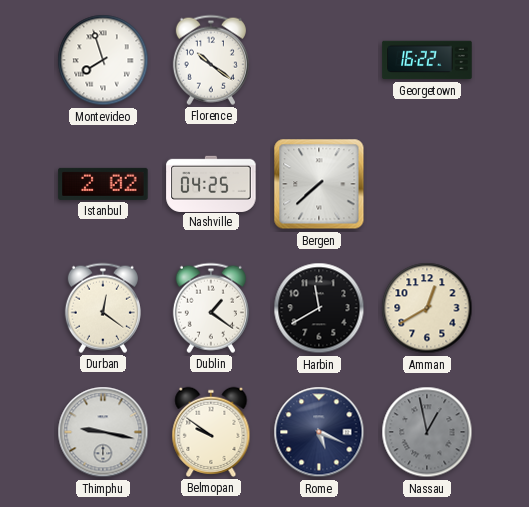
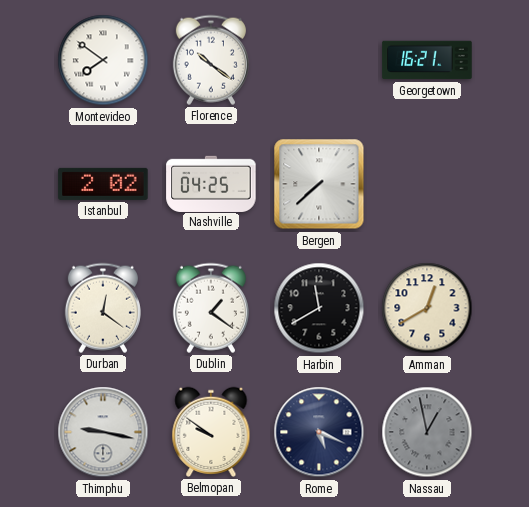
Montevideo: 7:57 -> 7:51 (103, 60)
Georgetown: 16:22 -> 16:21 (427, 60)
